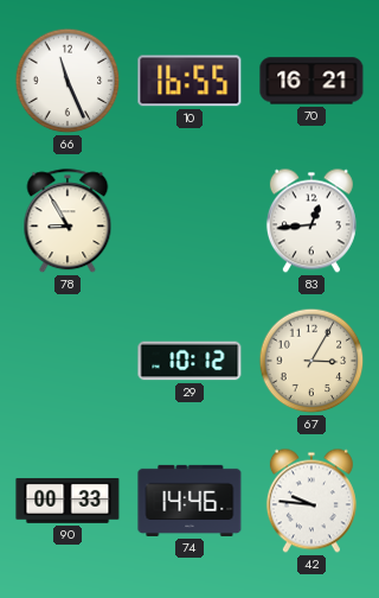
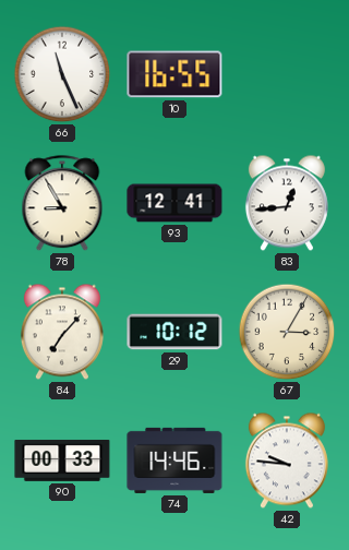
70: 16:21 -> none (311, 81)
93: none -> 12:41 (174, 203)
84: none -> 7:07 (62, 332)
